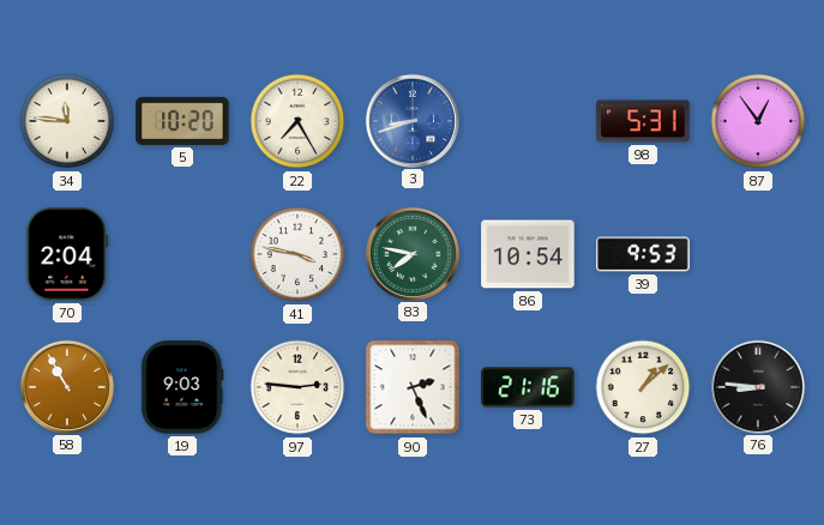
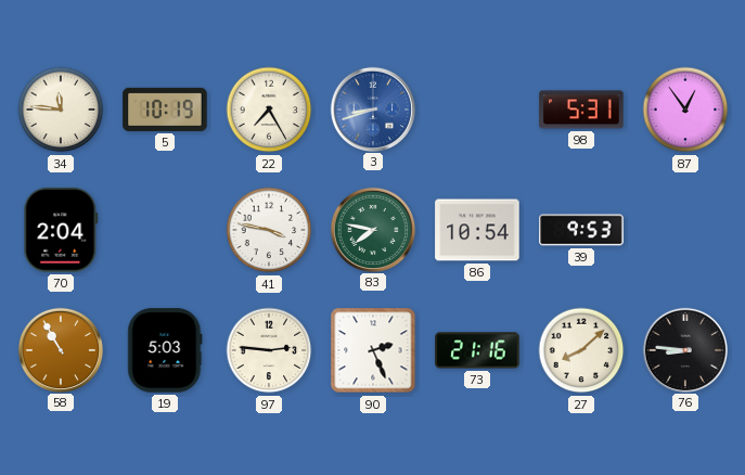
5: 10:20 -> 10:19 (165, 110)
19: 9:03 -> 5:03 (165, 350)
27: 1:08 -> 8:08 (581, 350)
